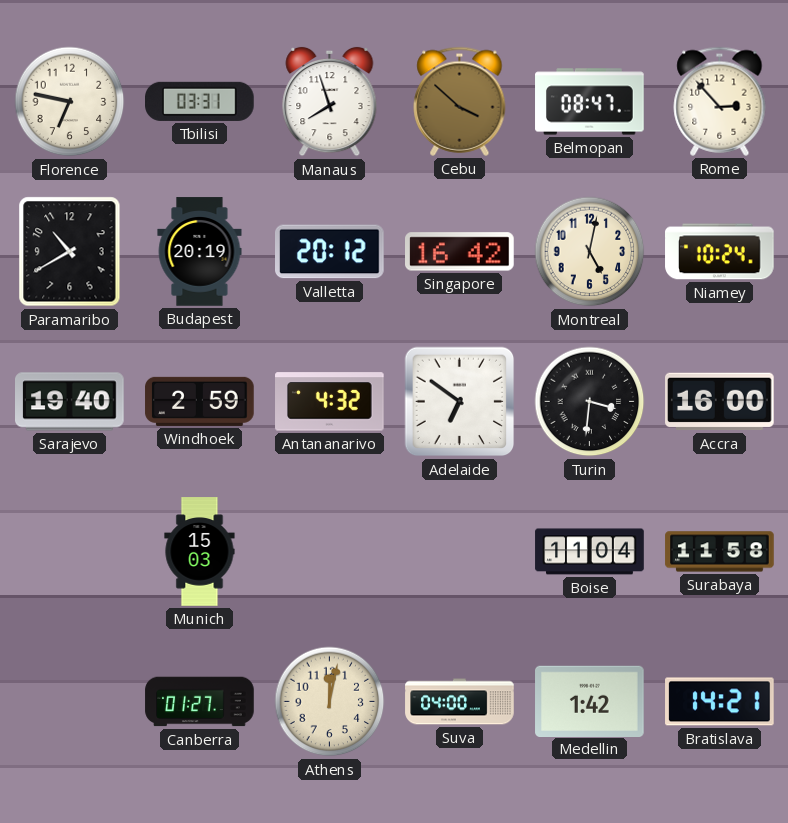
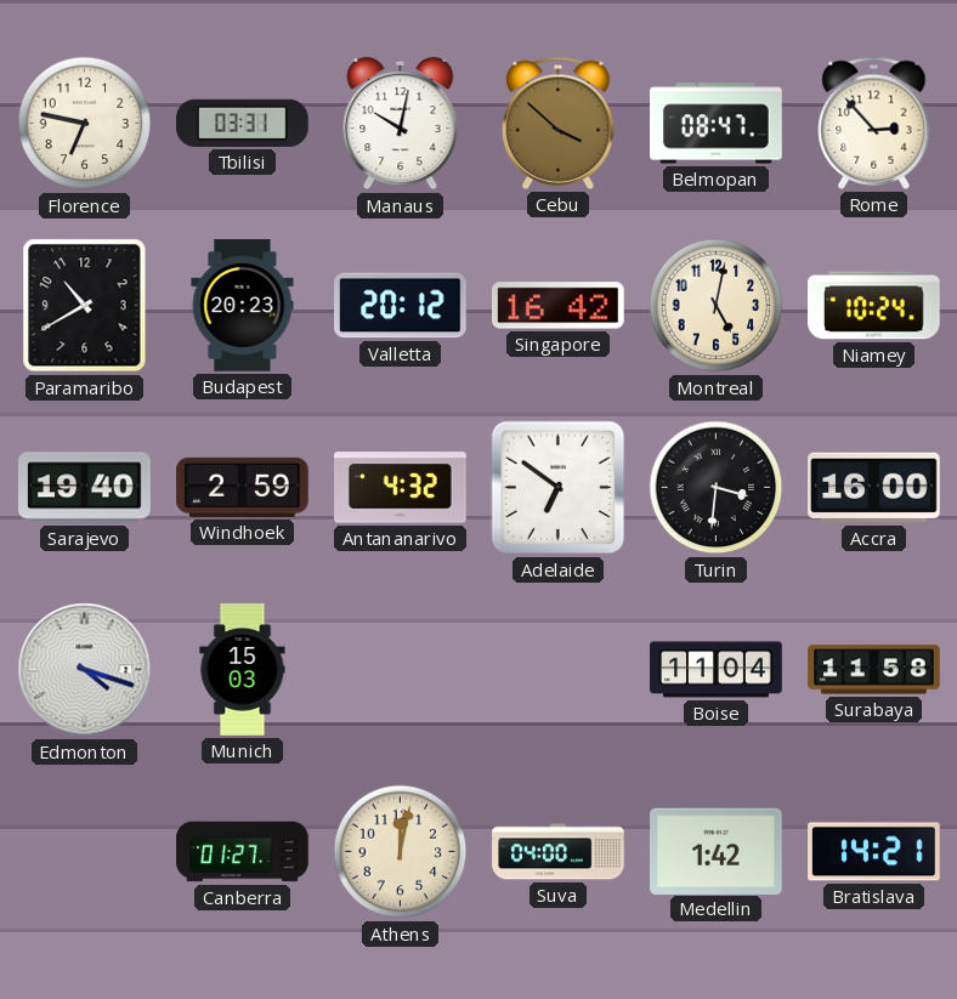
Manaus: 7:57 -> 10:02 (401, 124)
Budapest: 20:19 -> 20:23 (243, 306)
Edmonton: none -> 4:18 (85, 670)
